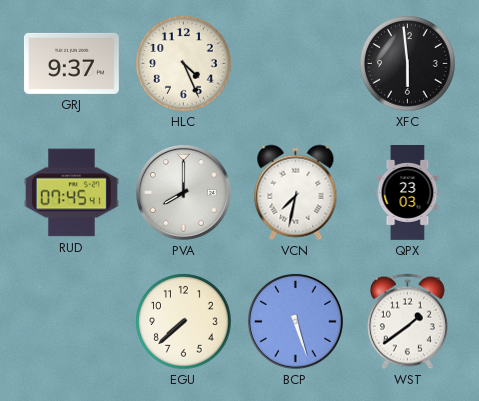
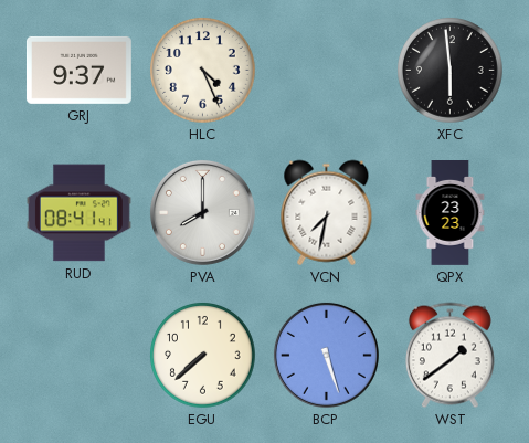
RUD: 07:45 -> 08:41 (78, 213)
QPX: 23:03 -> 23:23 (451, 213)
